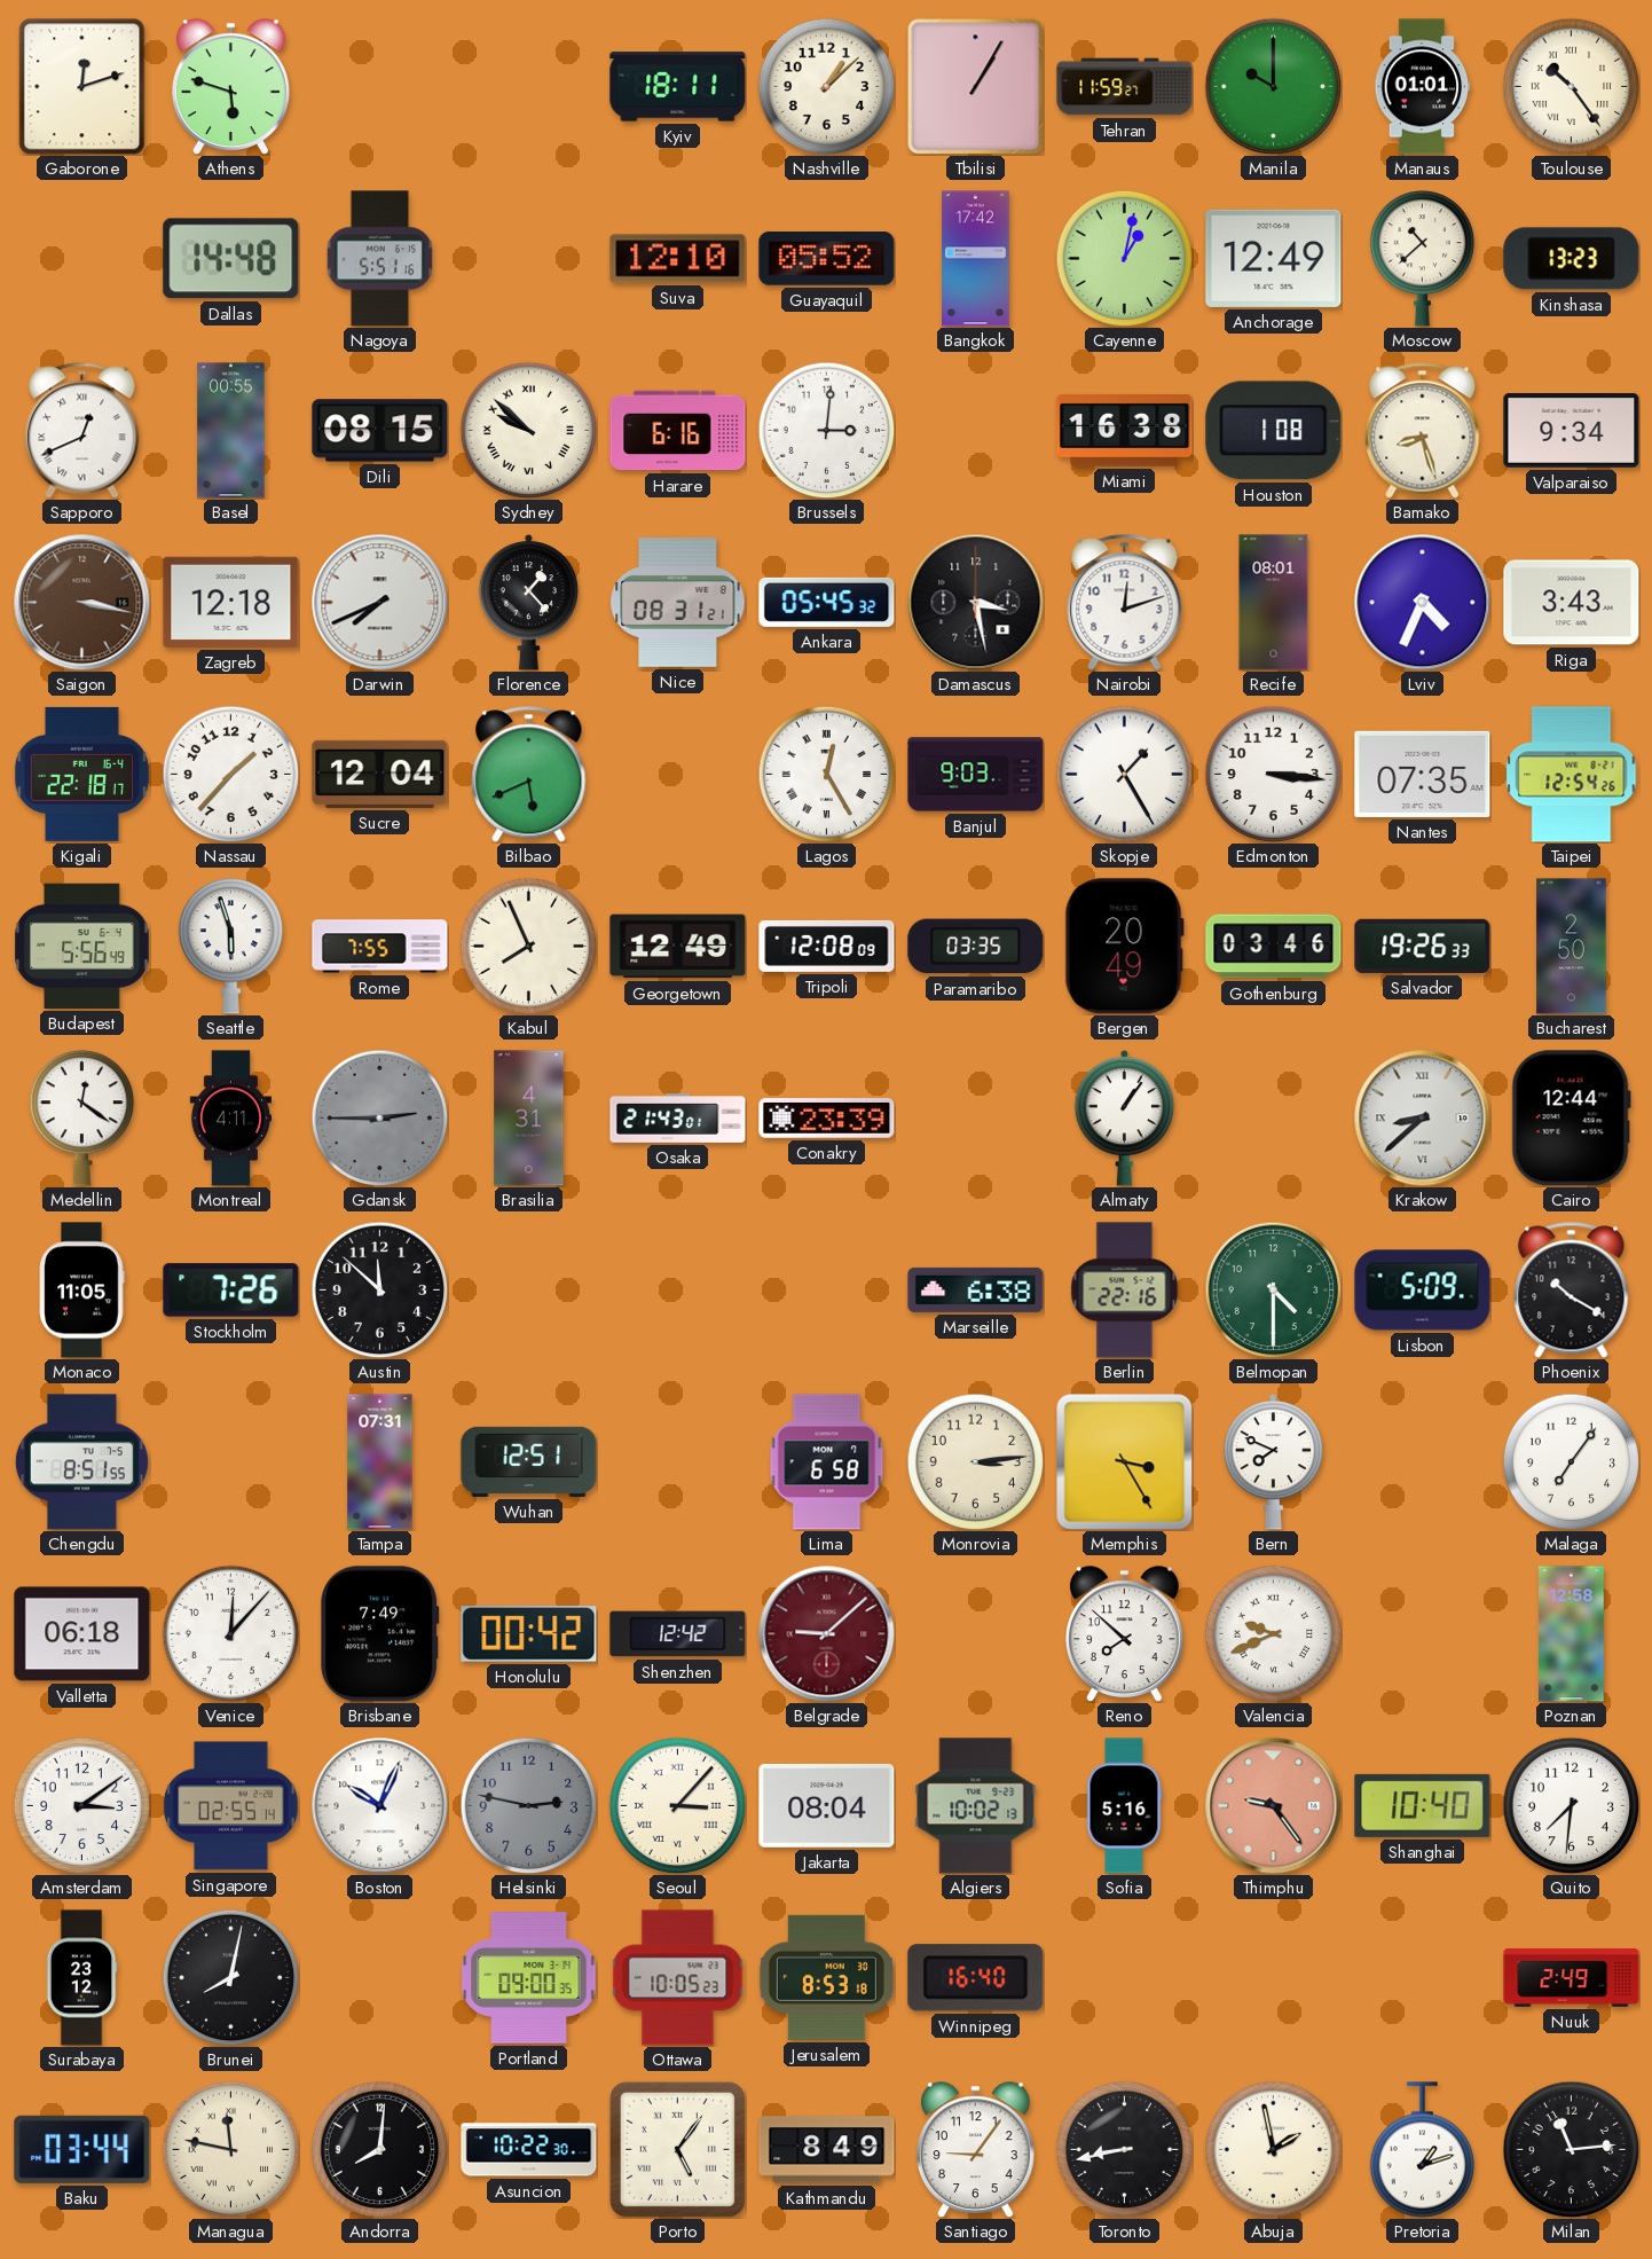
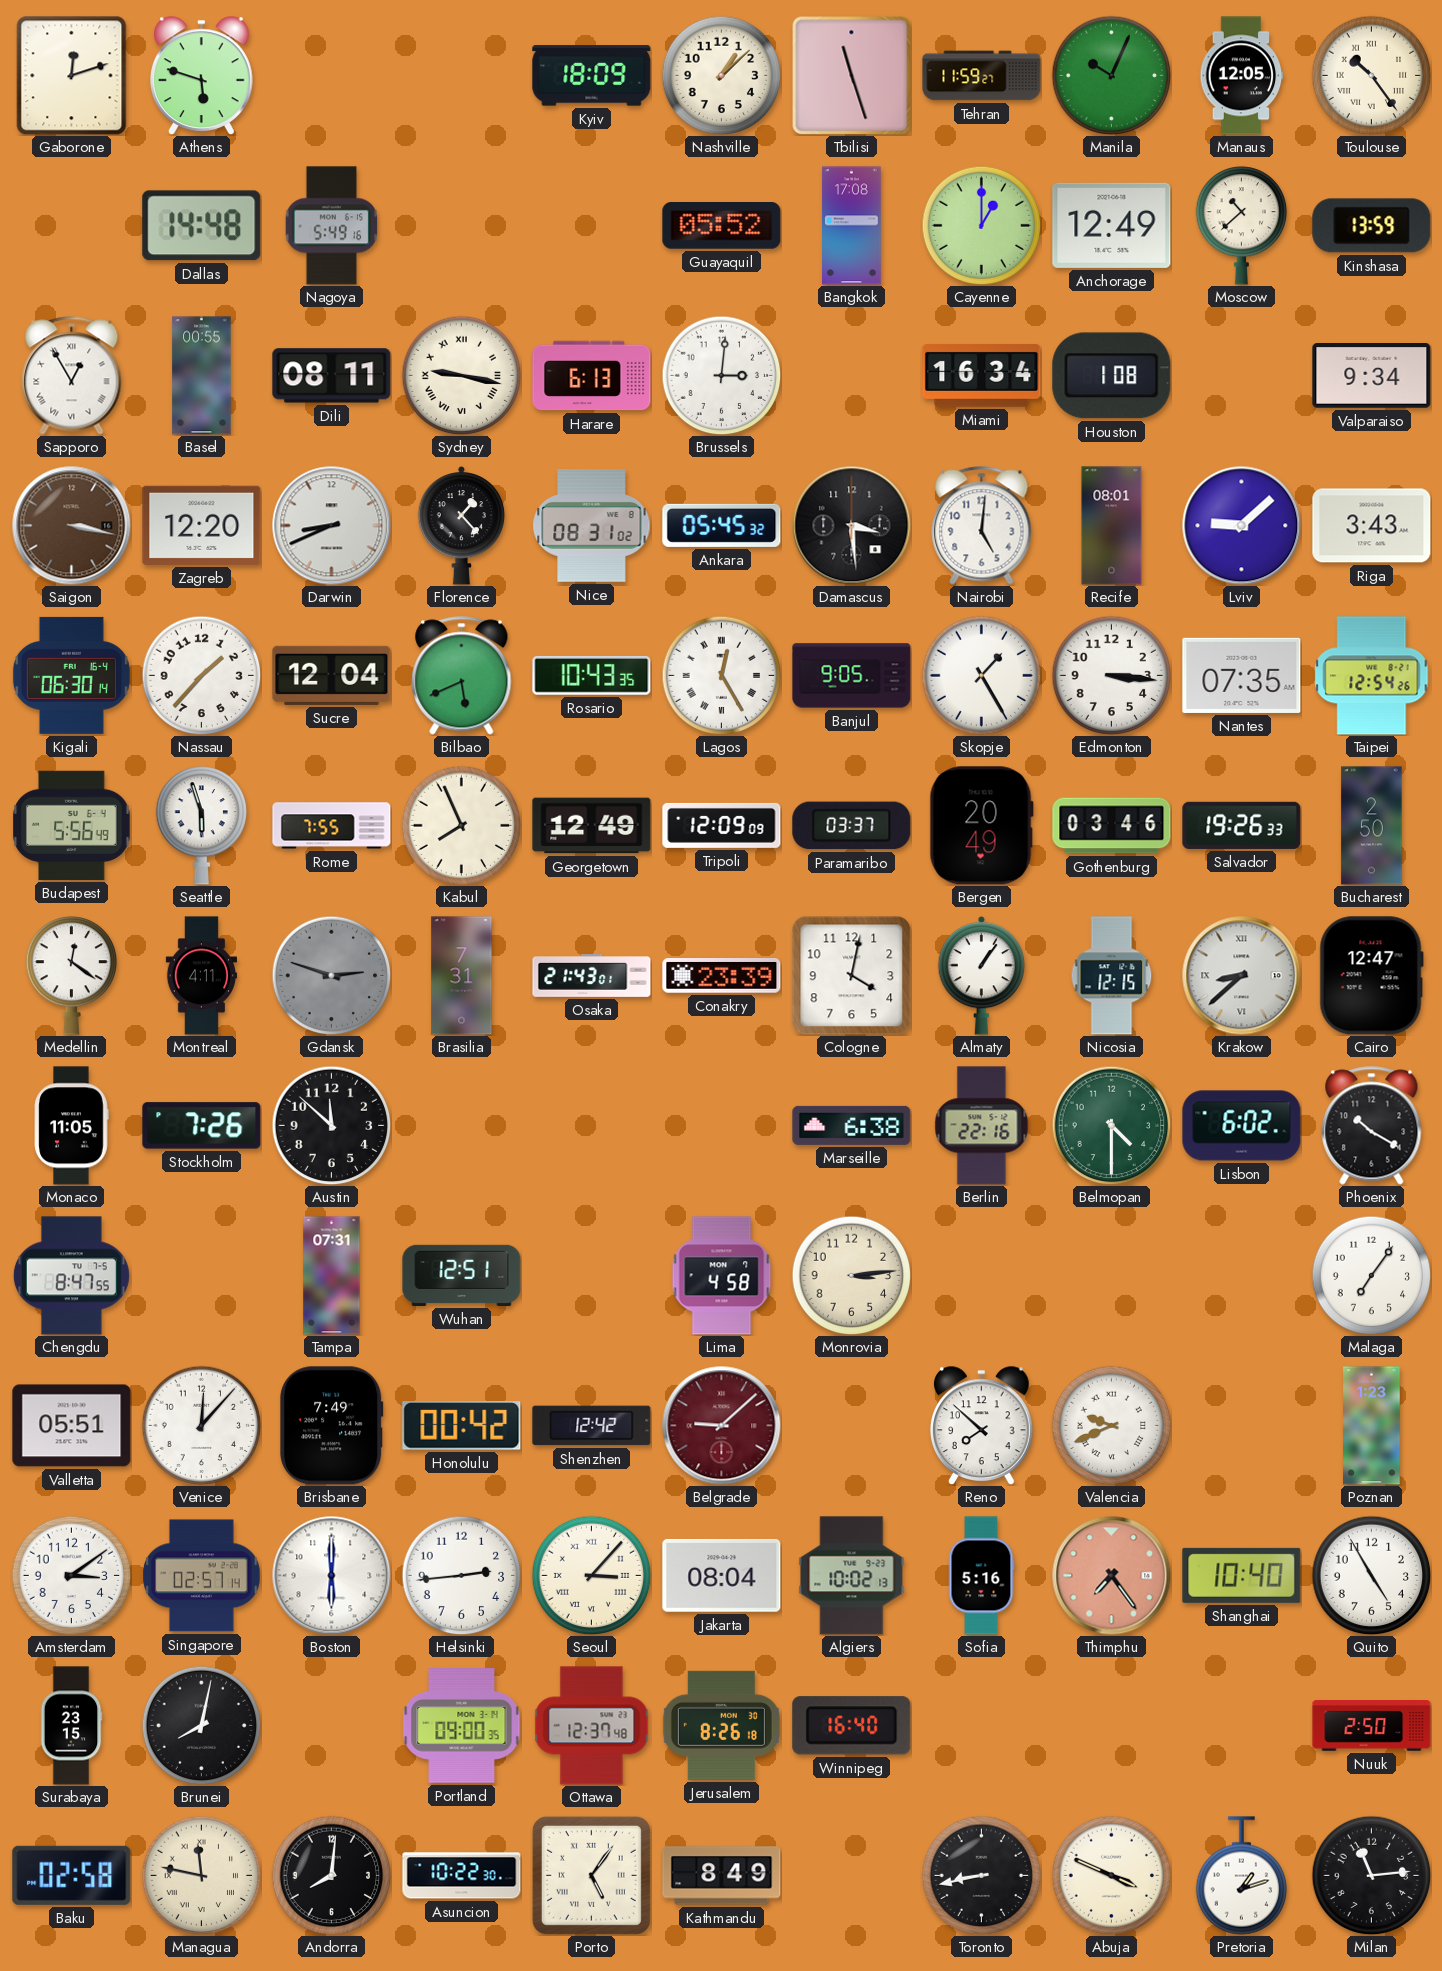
Kyiv: 18:11 -> 18:09 (592, 76)
Tbilisi: 1:05 -> 11:27 (851, 75)
Manila: 10:00 -> 10:04 (1111, 75)
Manaus: 01:01 -> 12:05 (1242, 76)
Nagoya: 5:51 -> 5:49 (332, 226)
Suva: 12:10 -> none (678, 259)
Bangkok: 17:42 -> 17:08 (852, 226)
Cayenne: 1:02 -> 1:00 (981, 225)
Kinshasa: 13:23 -> 13:59 (1372, 226)
Sapporo: 12:41 -> 12:55 (72, 376)
Dili: 08:15 -> 08:11 (332, 376)
Sydney: 9:52 -> 9:17 (461, 375)
Harare: 6:16 -> 6:13 (592, 376)
Miami: 16:38 -> 16:34 (982, 375)
Bamako: 8:27 -> none (1423, 431)
Zagreb: 12:18 -> 12:20 (202, 525)
Darwin: 7:41 -> 8:41 (332, 526)
Nice: 08:31:21 -> 08:31:02 (592, 526)
Damascus: 3:28 -> 3:29 (852, 526)
Nairobi: 12:12 -> 5:01 (982, 526)
Lviv: 4:34 -> 9:08 (1242, 526)
Kigali: 22:18 -> 06:30 (71, 675)
Rosario: none -> 10:43 (592, 676)
Banjul: 9:03 -> 9:05 (852, 676)
Tripoli: 12:08 -> 12:09 (722, 825)
Paramaribo: 03:35 -> 03:37 (852, 826)
Gdansk: 2:45 -> 2:48 (331, 975)
Brasilia: 4:31 -> 7:31 (462, 976)
Cologne: none -> 4:02 (851, 975)
Nicosia: none -> 12:15 (1112, 976)
Cairo: 12:44 -> 12:47 (1371, 976)
Lisbon: 5:09 -> 6:02 (1242, 1126)
Chengdu: 8:51 -> 8:47 (71, 1276)
Lima: 6:58 -> 4:58 (722, 1276)
Memphis: 3:25 -> none (1124, 1461)
Bern: 7:49 -> none (1274, 1461)
Valletta: 06:18 -> 05:51 (72, 1426)
Poznan: 12:58 -> 1:23 (1372, 1426)
Singapore: 02:55 -> 02:57 (202, 1576)
Boston: 10:04 -> 6:00 (332, 1576)
Helsinki: 2:47 -> 2:44 (461, 1575)
Helsinki dial: grey -> white (461, 1575)
Thimphu: 9:24 -> 7:24 (1112, 1576)
Quito: 7:31 -> 4:55 (1371, 1575)
Surabaya: 23:12 -> 23:15 (71, 1726)
Ottawa: 10:05 -> 12:37 (592, 1726)
Jerusalem: 8:53 -> 8:26 (721, 1725)
Nuuk: 2:49 -> 2:50 (1372, 1726)
Baku: 03:44 -> 02:58 (72, 1875)
Santiago: 9:06 -> none (976, 2149)
Abuja: 1:58 -> 3:49 (1111, 1875)
